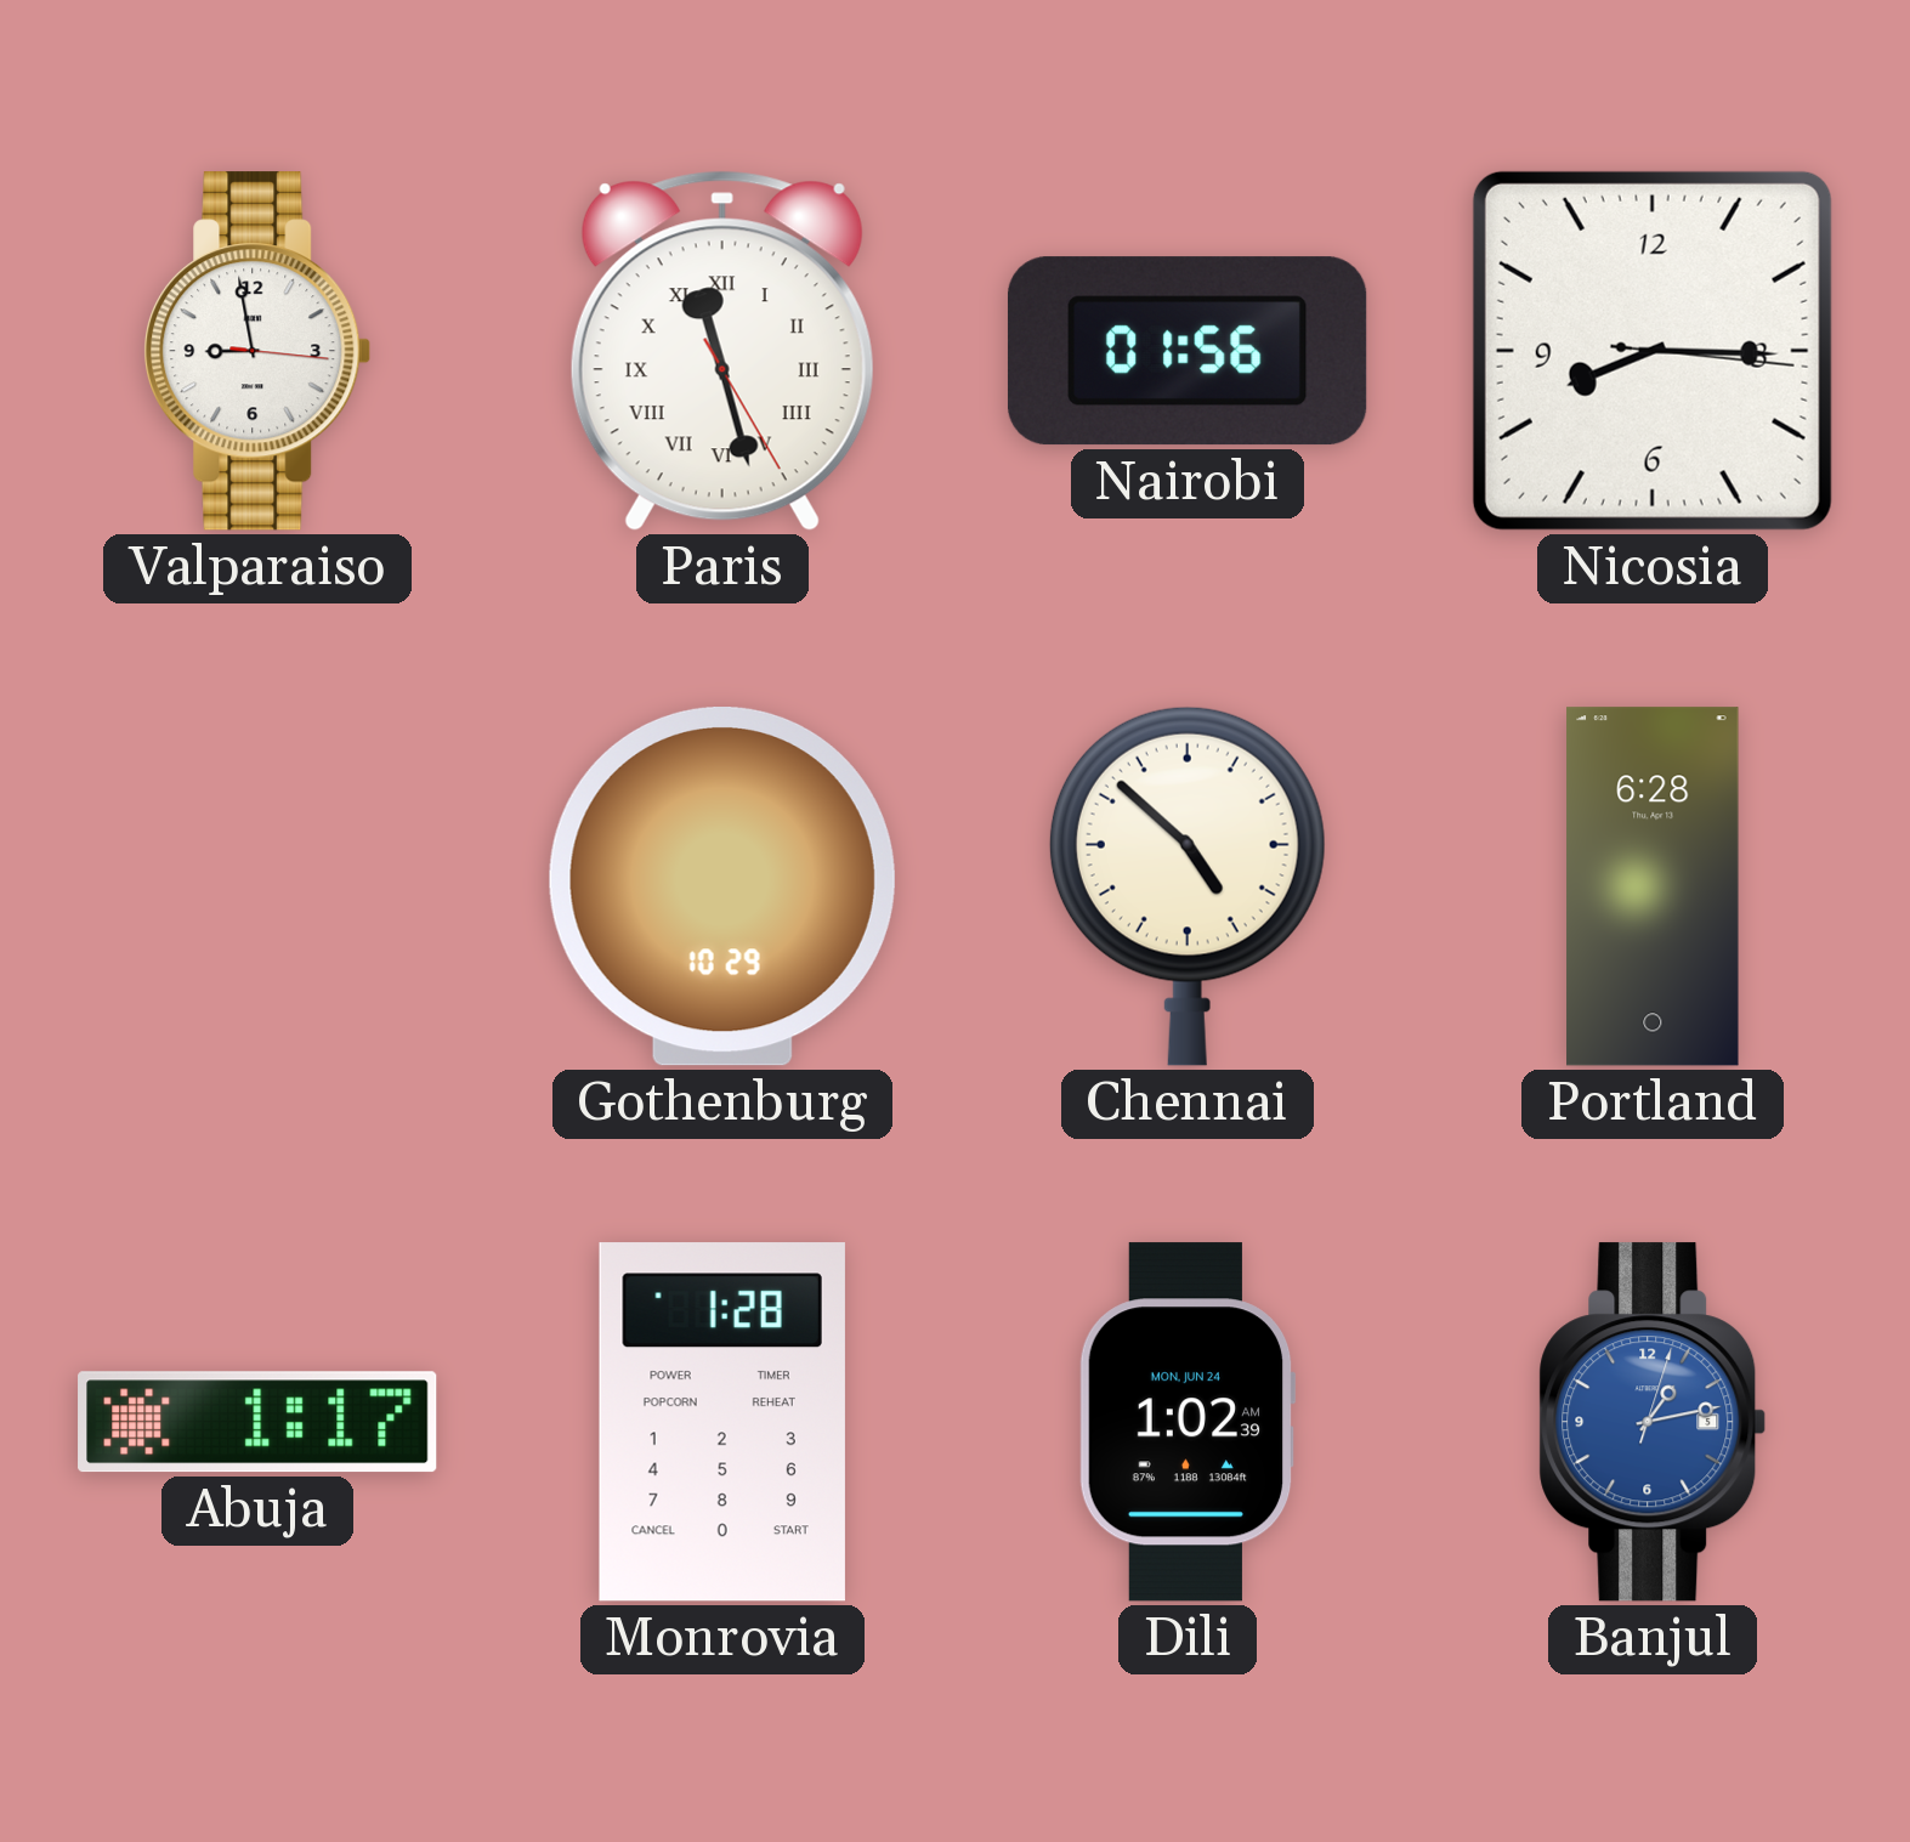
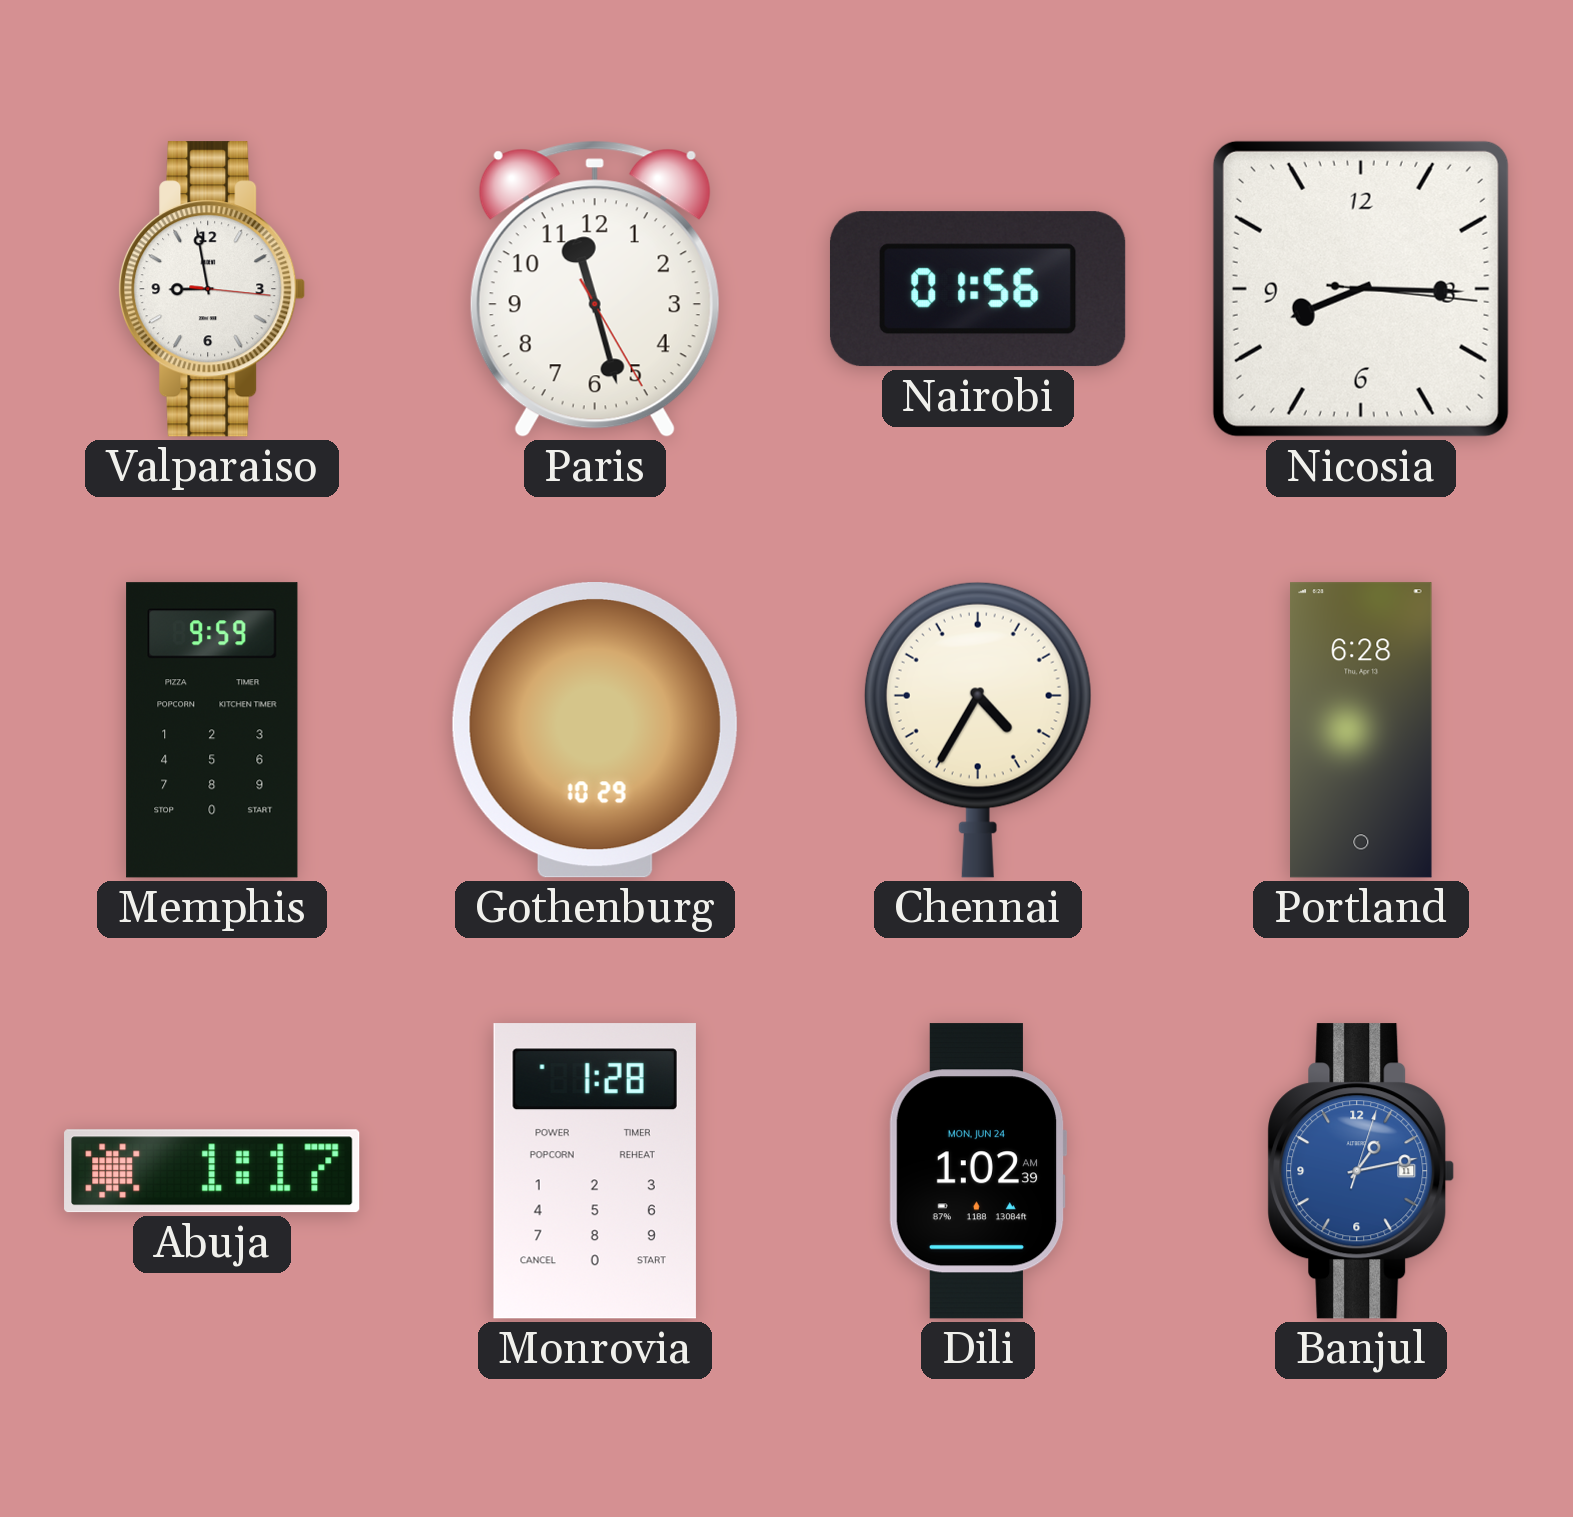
Paris numerals: Roman -> Arabic (595, 289)
Memphis: none -> 9:59 (212, 730)
Chennai: 4:52 -> 4:35 (978, 730)
Banjul date: 5 -> 11 (1361, 1171)
